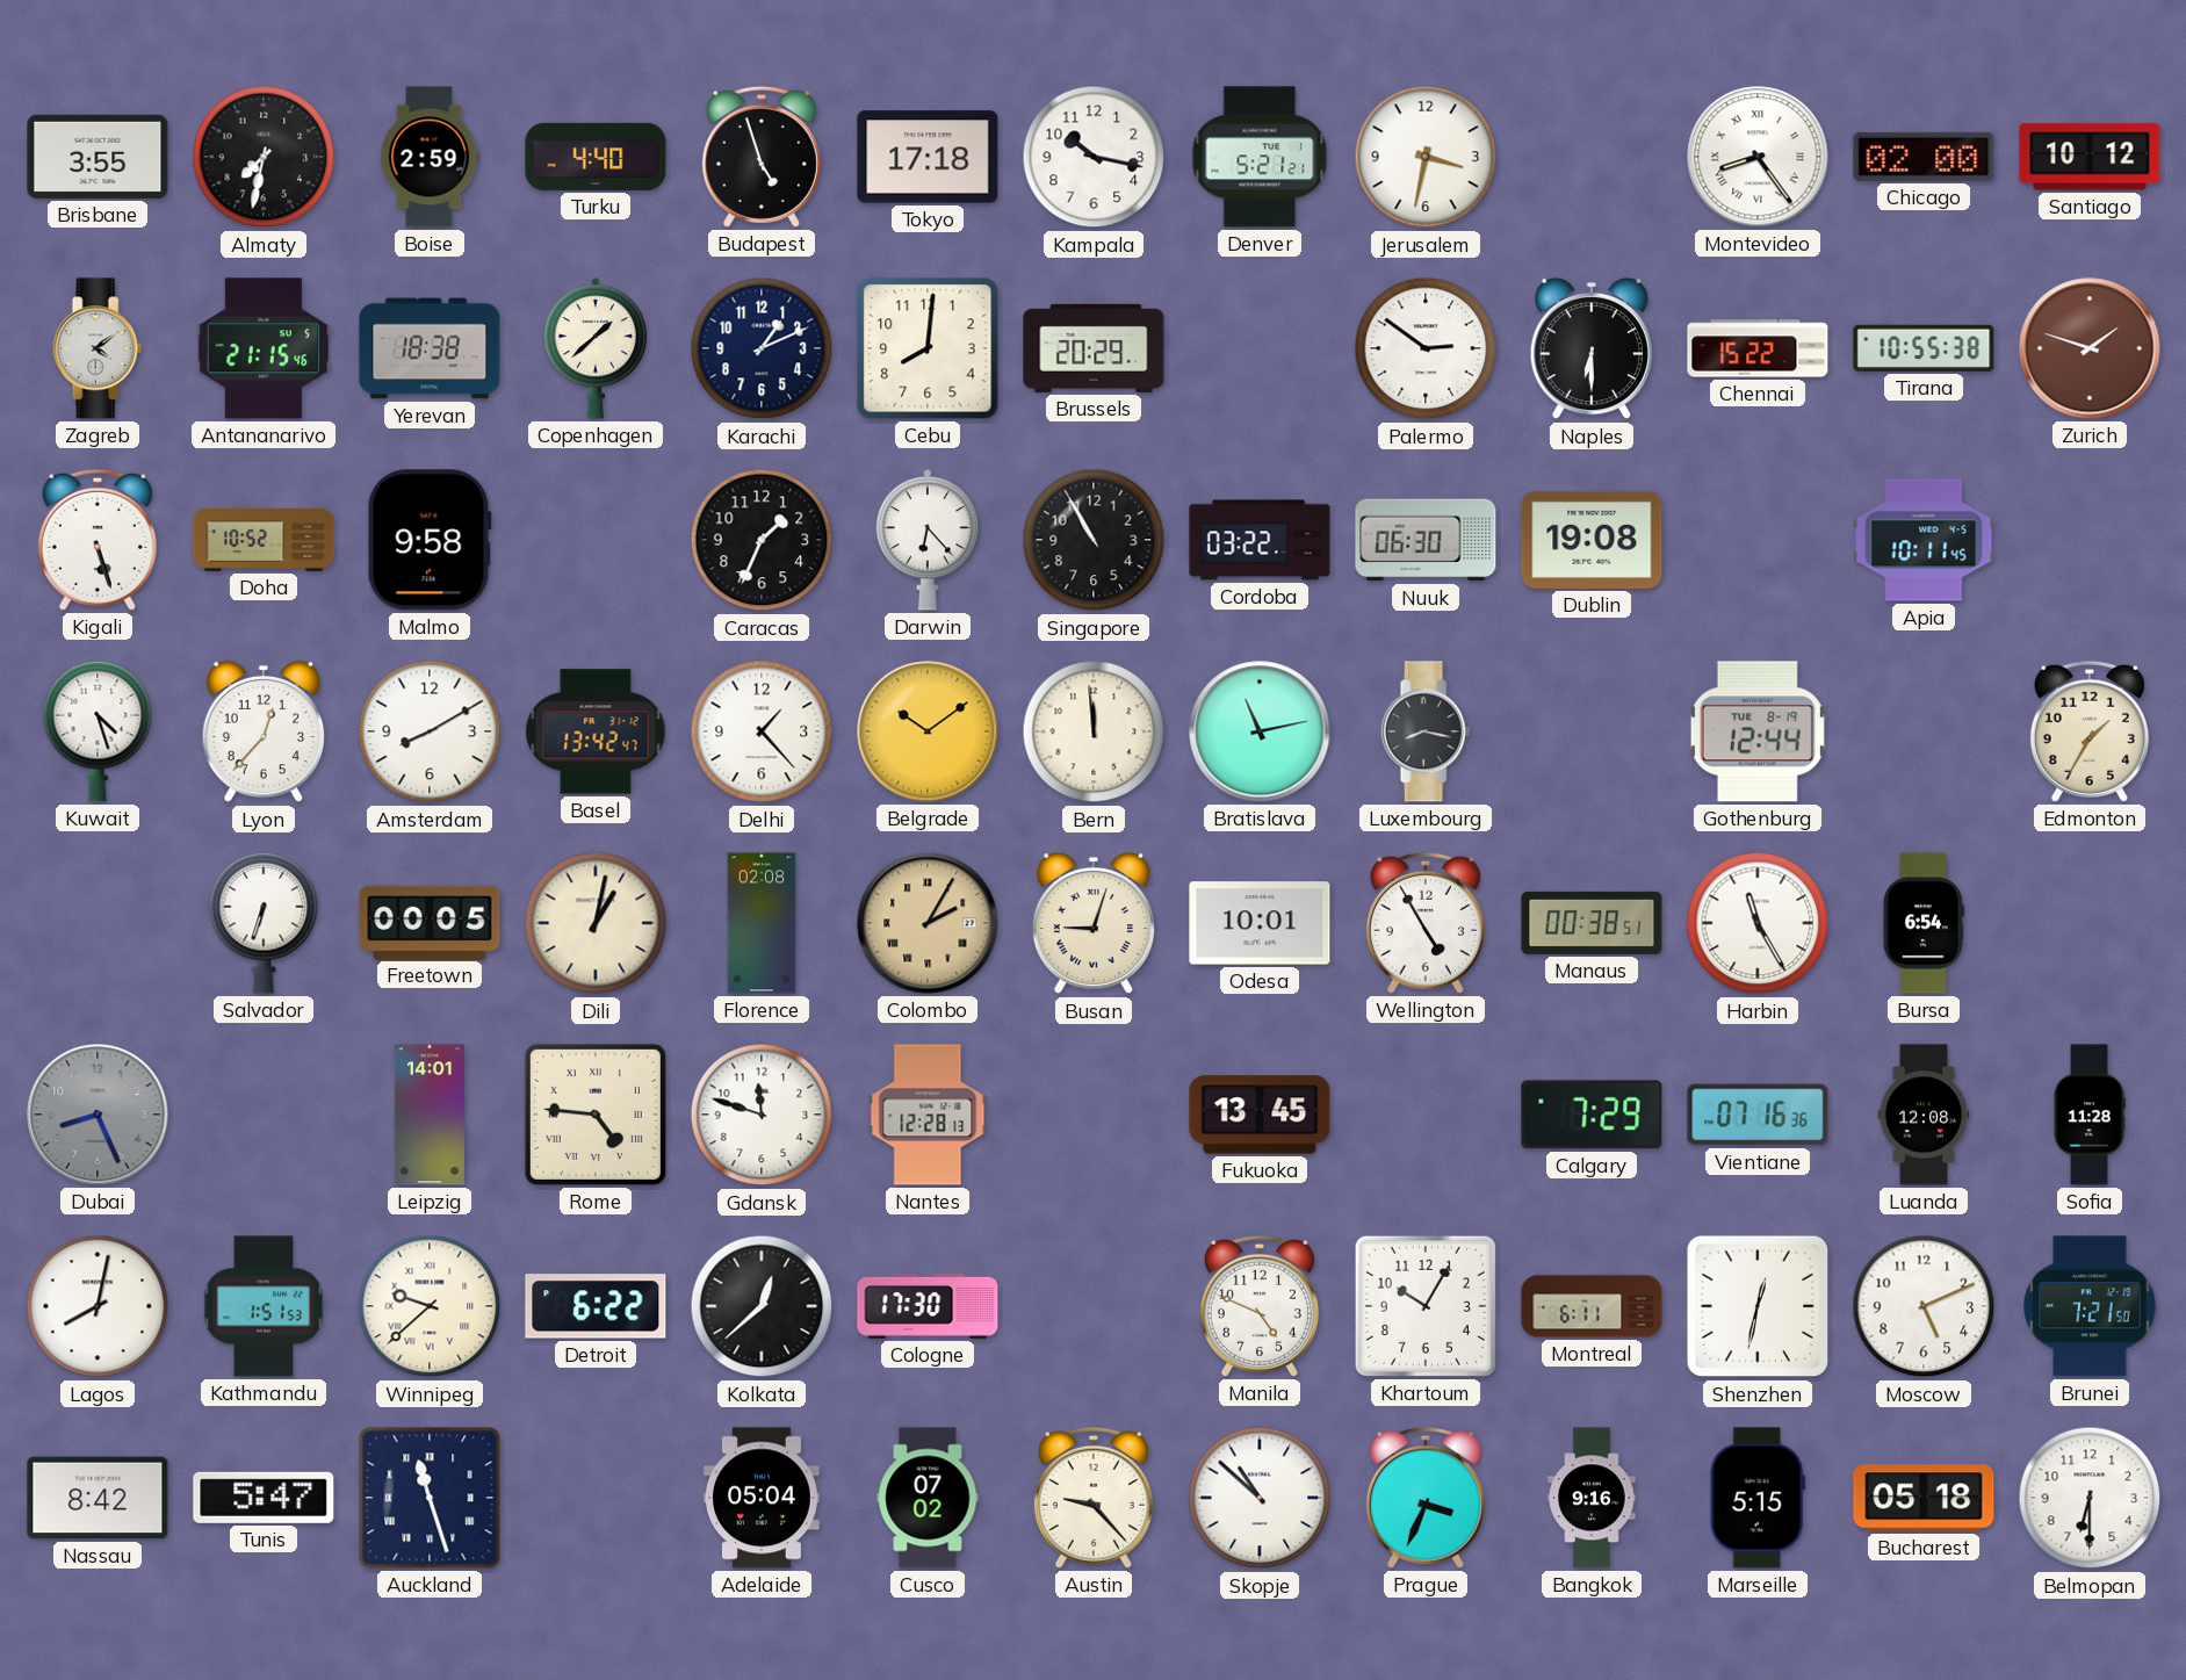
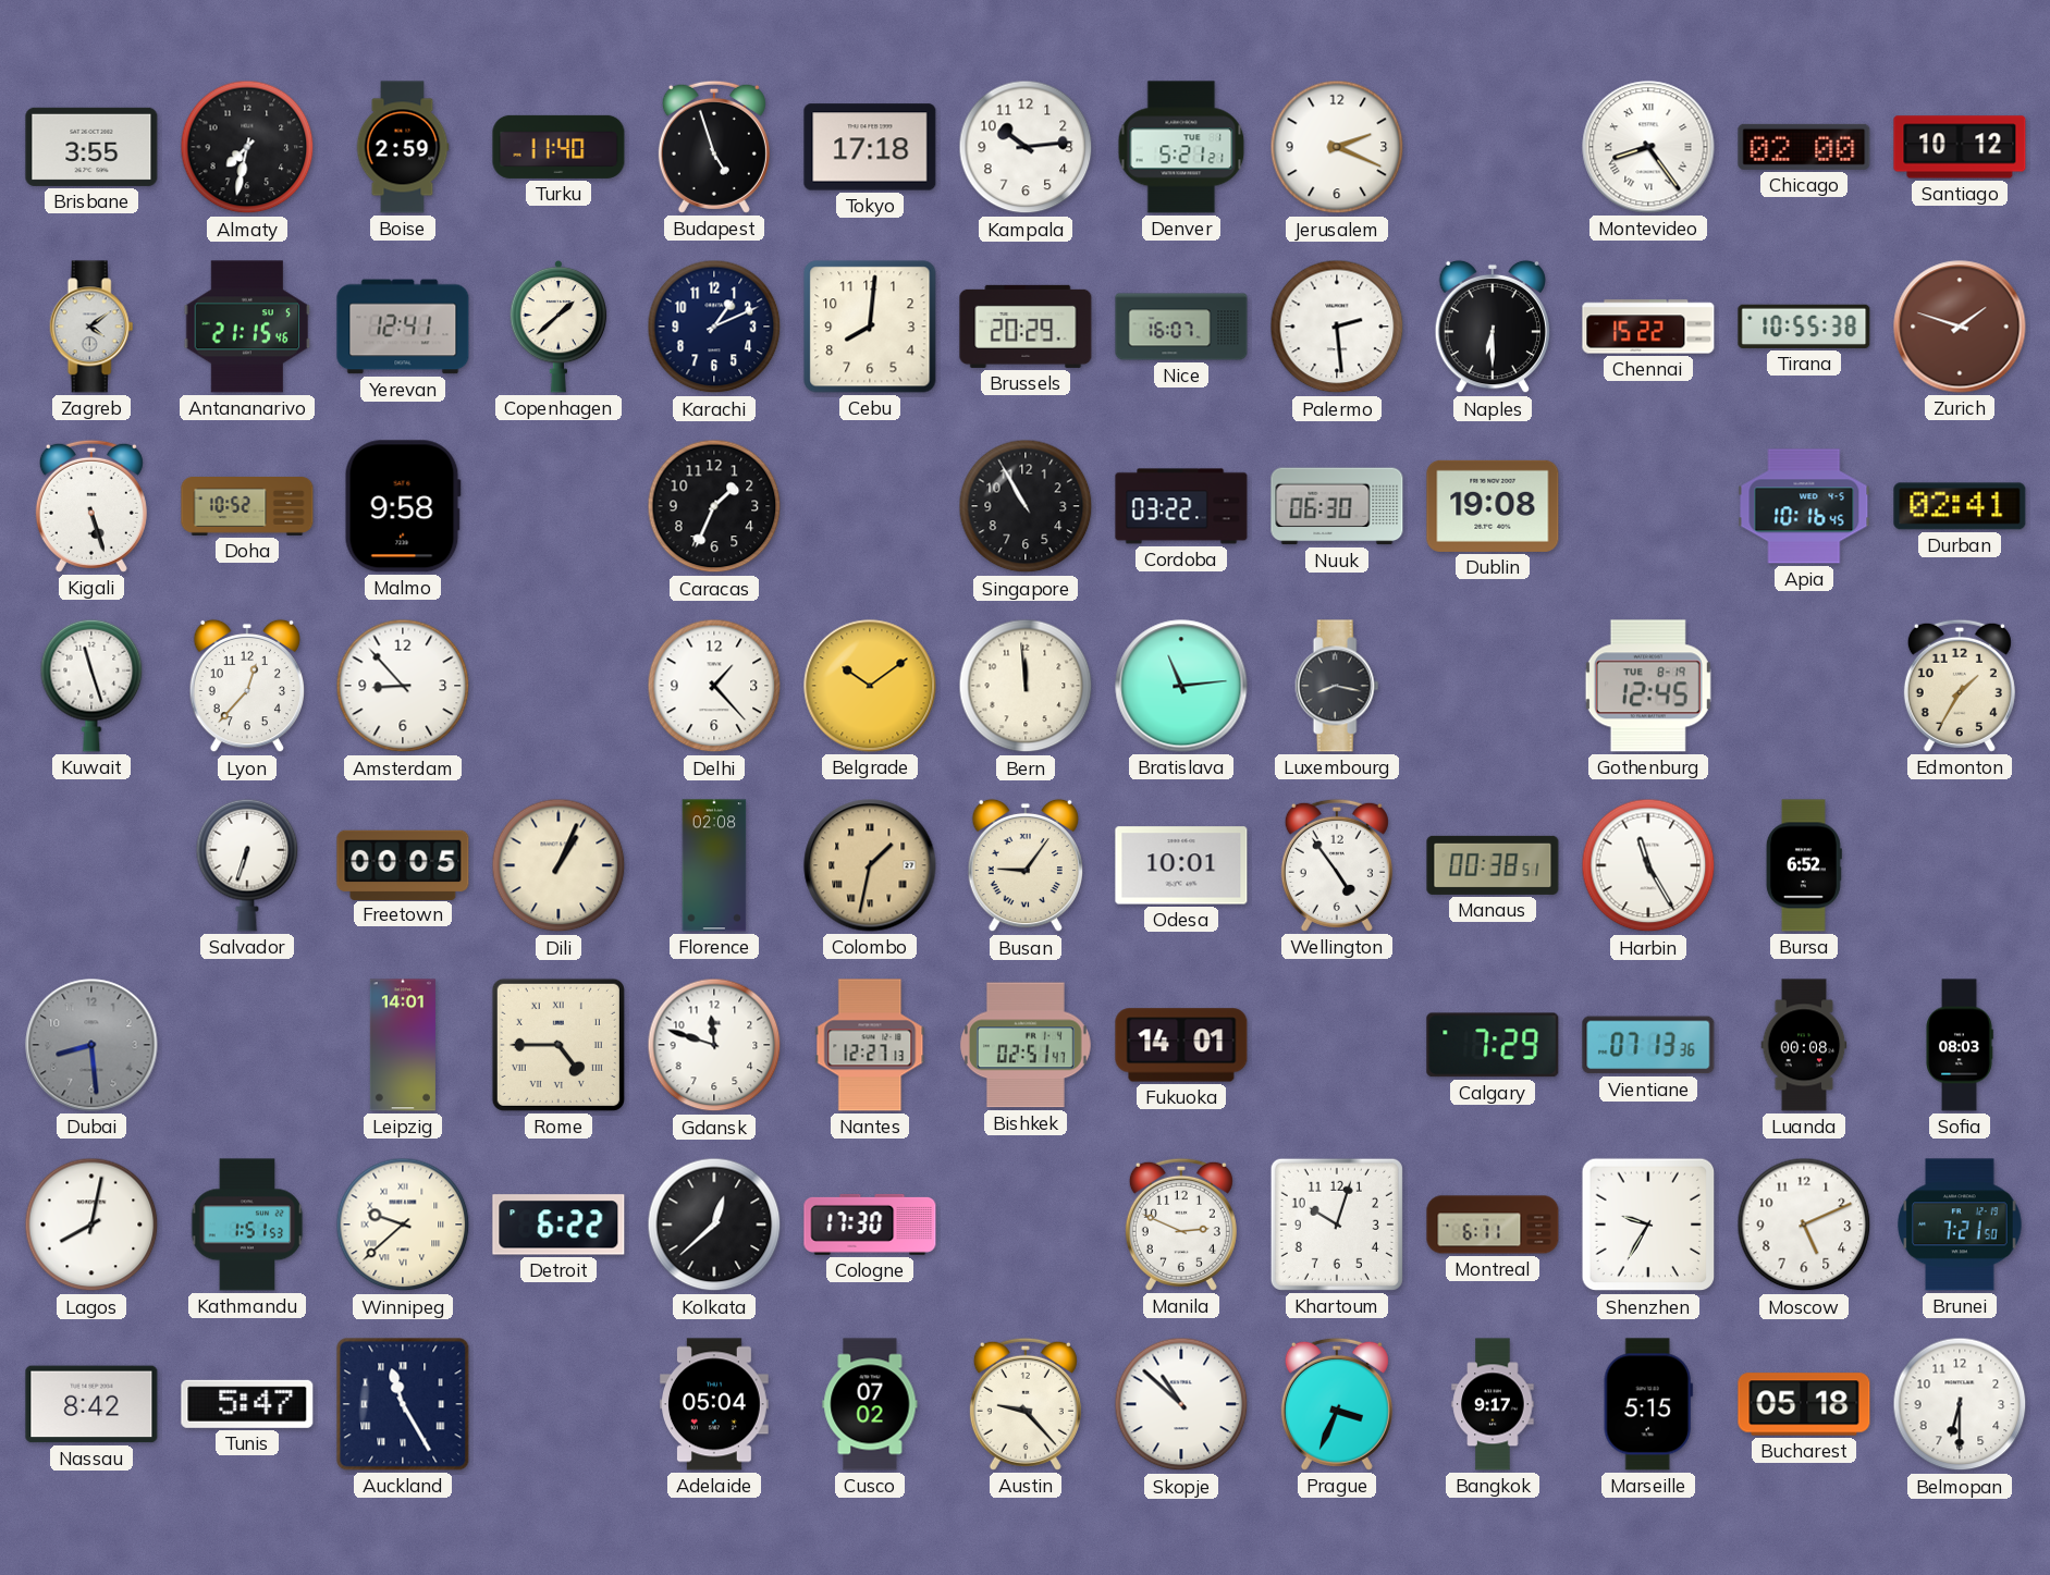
Turku: 4:40 -> 11:40 (558, 147)
Kampala: 10:17 -> 10:14 (1026, 147)
Jerusalem: 3:32 -> 2:19 (1337, 147)
Yerevan: 18:38 -> 12:41 (403, 327)
Nice: none -> 16:07 (1181, 327)
Palermo: 2:51 -> 2:29 (1337, 327)
Darwin: 6:23 -> none (928, 540)
Apia: 10:11 -> 10:16 (1804, 506)
Durban: none -> 02:41 (1960, 506)
Kuwait: 4:27 -> 11:27 (91, 686)
Amsterdam: 8:10 -> 8:53 (403, 686)
Basel: 13:42 -> none (596, 731)
Bratislava: 11:13 -> 11:14 (1181, 686)
Gothenburg: 12:44 -> 12:45 (1648, 686)
Dili: 1:02 -> 1:04 (558, 865)
Colombo: 2:05 -> 1:32 (870, 865)
Busan: 9:03 -> 9:06 (1024, 865)
Wellington: 4:55 -> 4:54 (1337, 865)
Bursa: 6:54 -> 6:52 (1804, 865)
Dubai: 8:26 -> 8:29 (91, 1045)
Rome: 4:46 -> 4:45 (558, 1045)
Nantes: 12:28 -> 12:27 (870, 1045)
Bishkek: none -> 02:51 (1026, 1045)
Fukuoka: 13:45 -> 14:01 (1181, 1045)
Vientiane: 07:16 -> 07:13 (1648, 1045)
Luanda: 12:08 -> 00:08 (1804, 1045)
Sofia: 11:28 -> 08:03 (1960, 1045)
Manila: 4:49 -> 2:49 (1181, 1225)
Khartoum: 10:05 -> 10:03 (1337, 1225)
Shenzhen: 12:32 -> 9:35 (1648, 1225)
Auckland: 11:27 -> 11:25 (403, 1404)
Bangkok: 9:16 -> 9:17 (1493, 1404)
